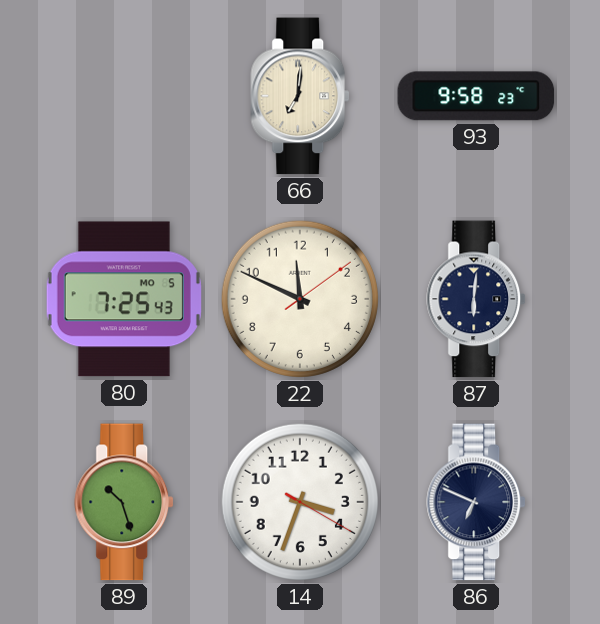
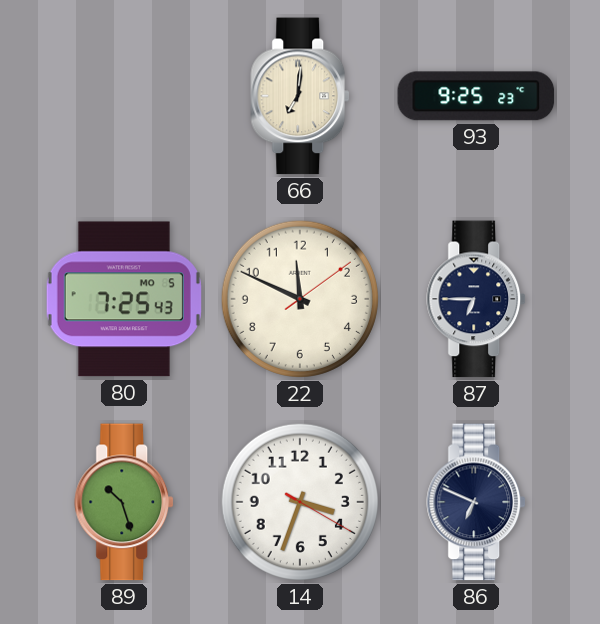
93: 9:58 -> 9:25 (476, 96)
87: 6:01 -> 6:45 (477, 299)
